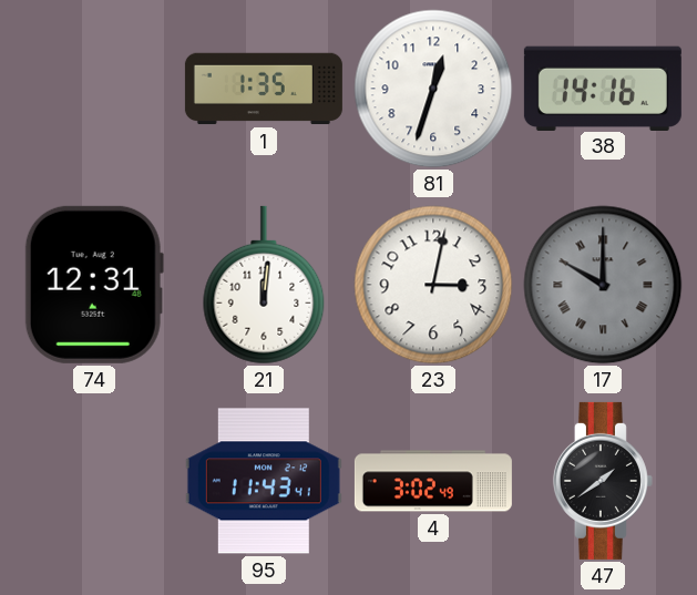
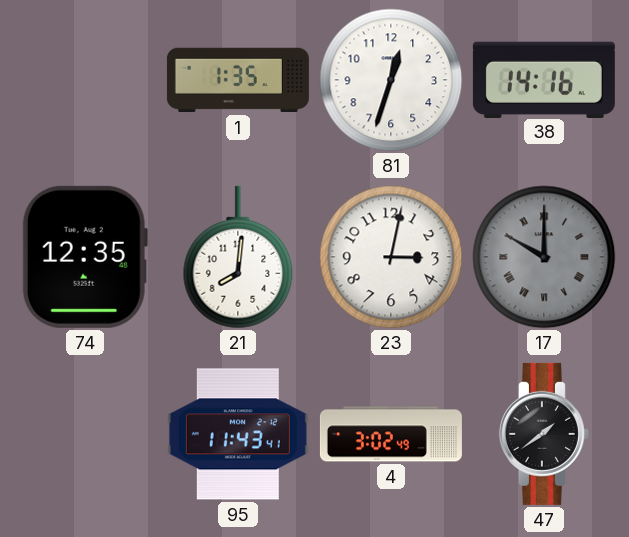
74: 12:31 -> 12:35 (85, 257)
21: 12:01 -> 8:01 (238, 257)
